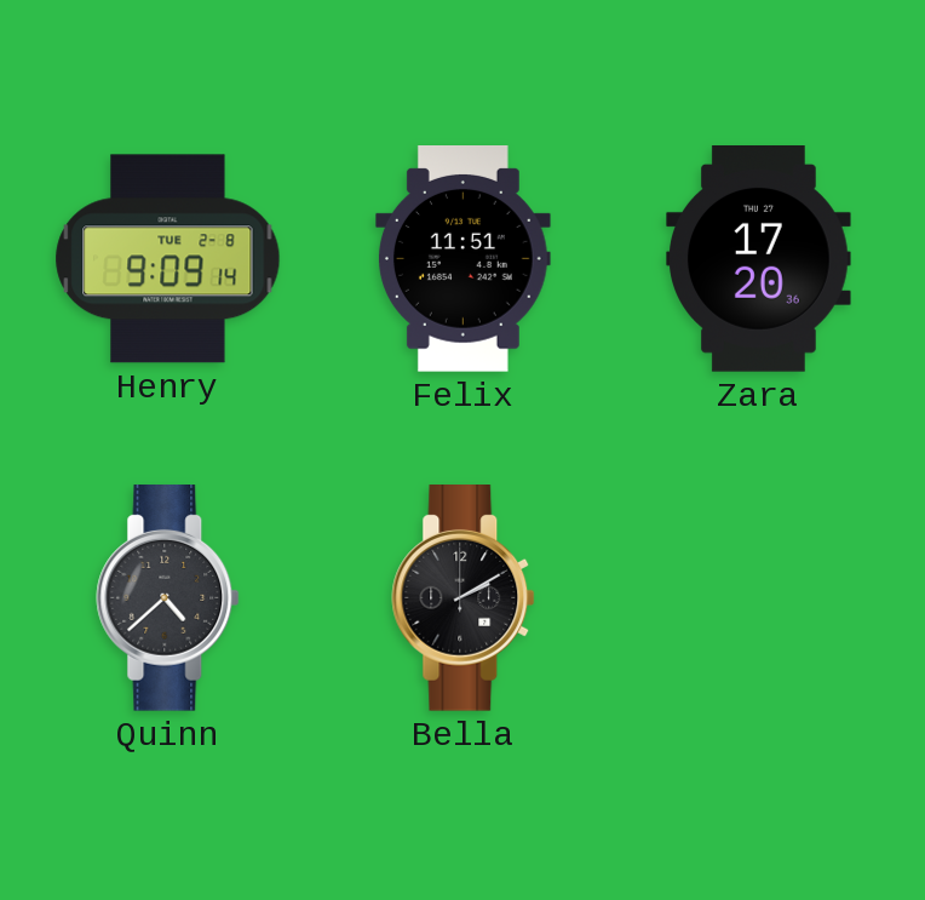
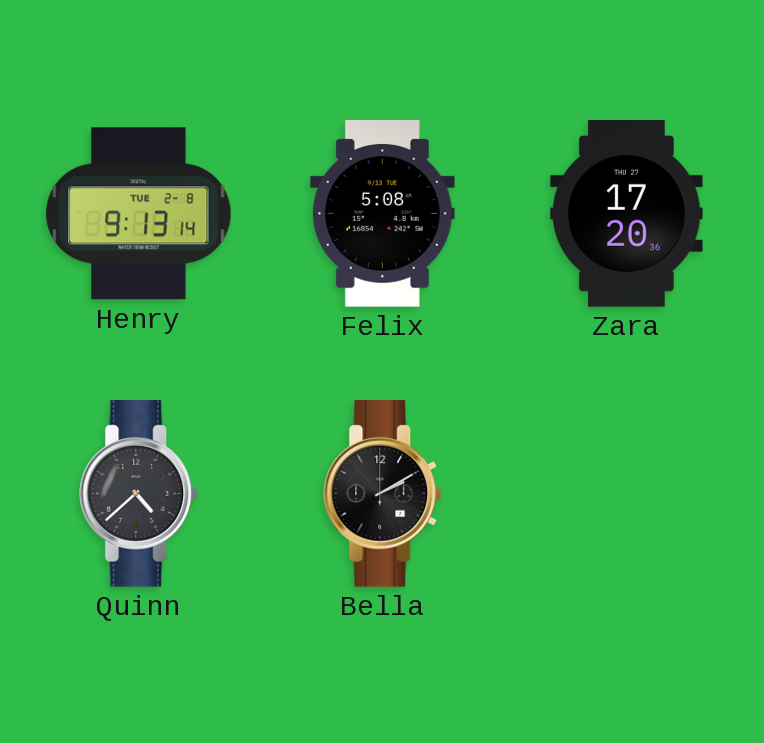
Henry: 9:09 -> 9:13 (139, 214)
Felix: 11:51 -> 5:08 (383, 214)
